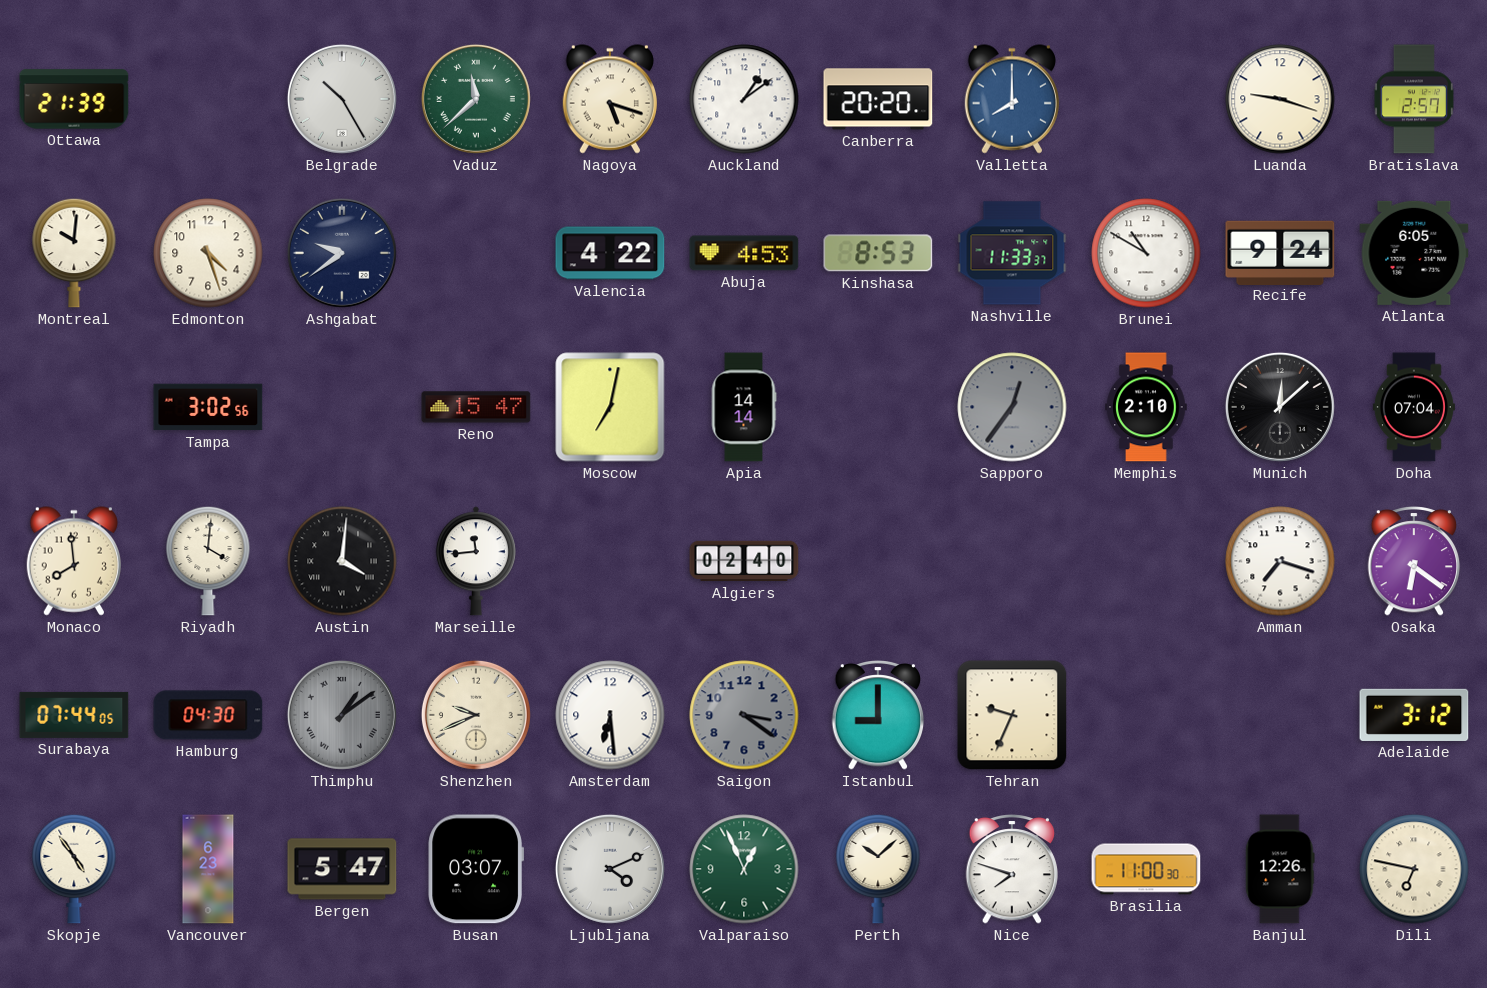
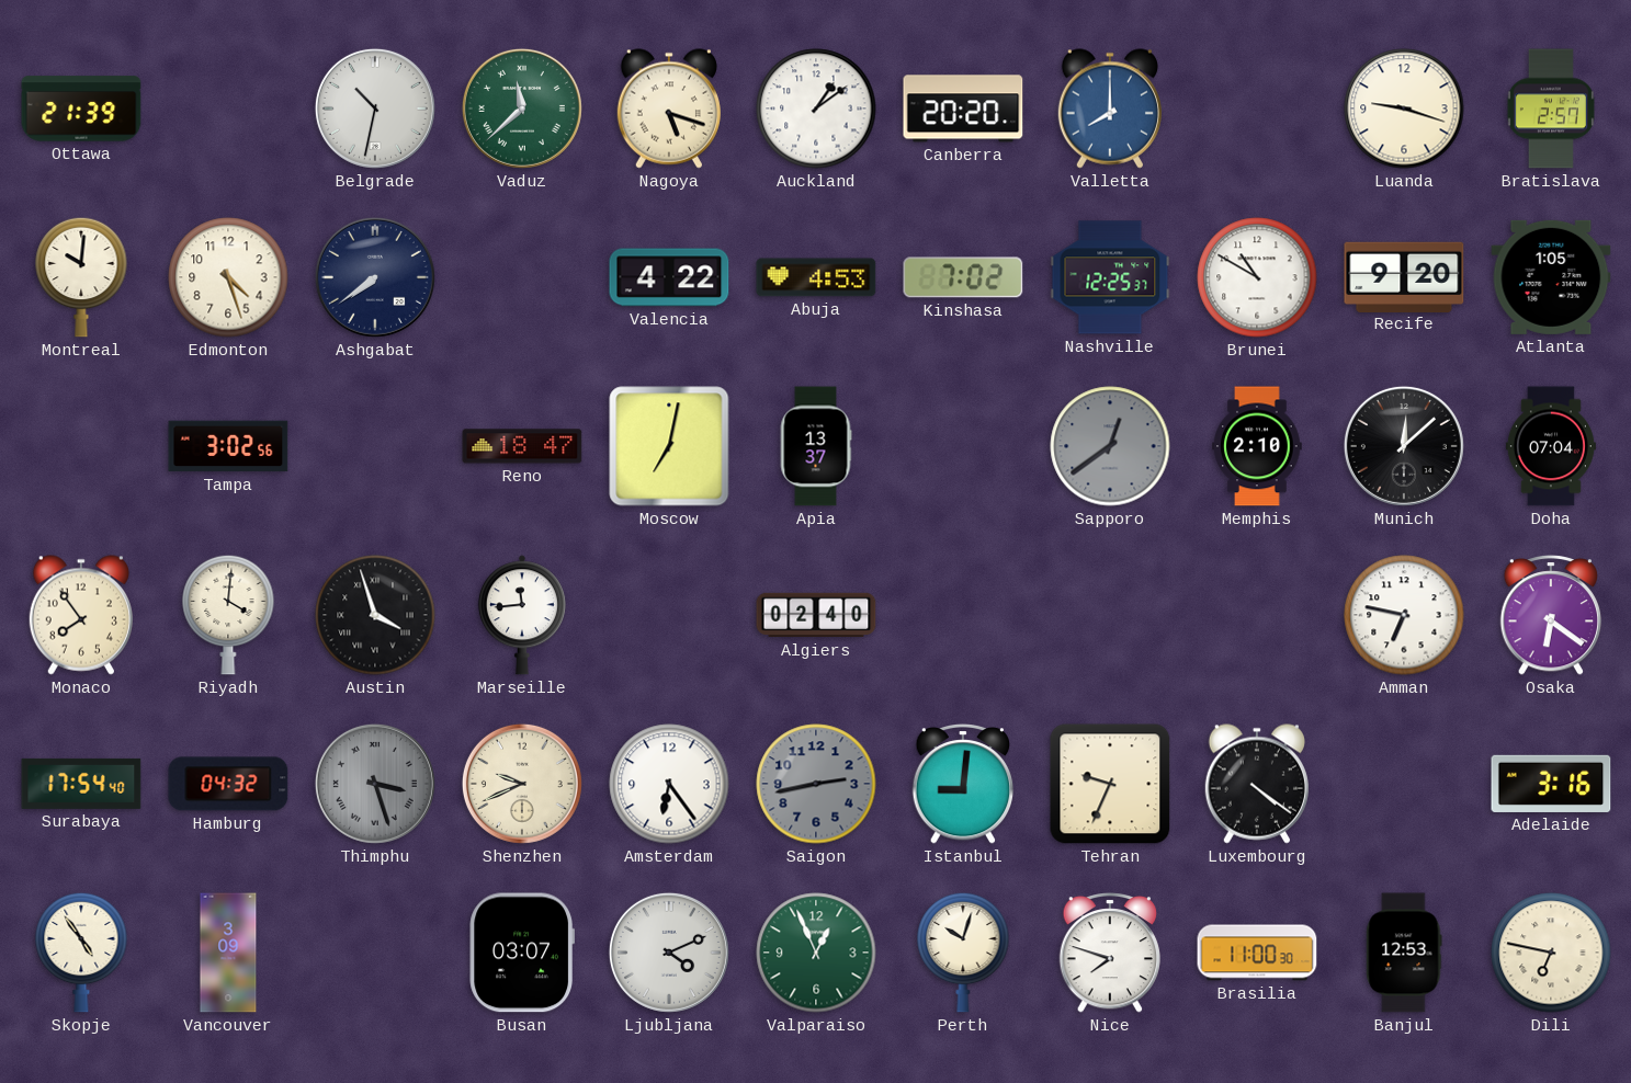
Belgrade: 10:25 -> 10:32 (375, 109)
Ashgabat: 9:39 -> 7:39 (375, 277)
Kinshasa: 8:53 -> 7:02 (963, 277)
Nashville: 11:33 -> 12:25 (1110, 277)
Recife: 9:24 -> 9:20 (1404, 276)
Atlanta: 6:05 -> 1:05 (1551, 277)
Reno: 15:47 -> 18:47 (522, 446)
Apia: 14:14 -> 13:37 (816, 446)
Sapporo: 12:36 -> 12:39 (1110, 446)
Monaco: 7:59 -> 7:54 (81, 615)
Austin: 4:01 -> 3:57 (375, 615)
Amman: 7:18 -> 6:47 (1404, 615)
Surabaya: 07:44 -> 17:54 (81, 784)
Hamburg: 04:30 -> 04:32 (228, 784)
Thimphu: 1:09 -> 3:27 (375, 784)
Amsterdam: 6:29 -> 6:24 (669, 784)
Saigon: 3:21 -> 2:43 (816, 784)
Istanbul: 9:00 -> 9:01 (963, 784)
Luxembourg: none -> 4:21 (1257, 784)
Adelaide: 3:12 -> 3:16 (1551, 784)
Vancouver: 6:23 -> 3:09 (228, 953)
Bergen: 5:47 -> none (342, 869)
Perth: 10:08 -> 10:03 (963, 953)
Banjul: 12:26 -> 12:53 (1404, 953)
